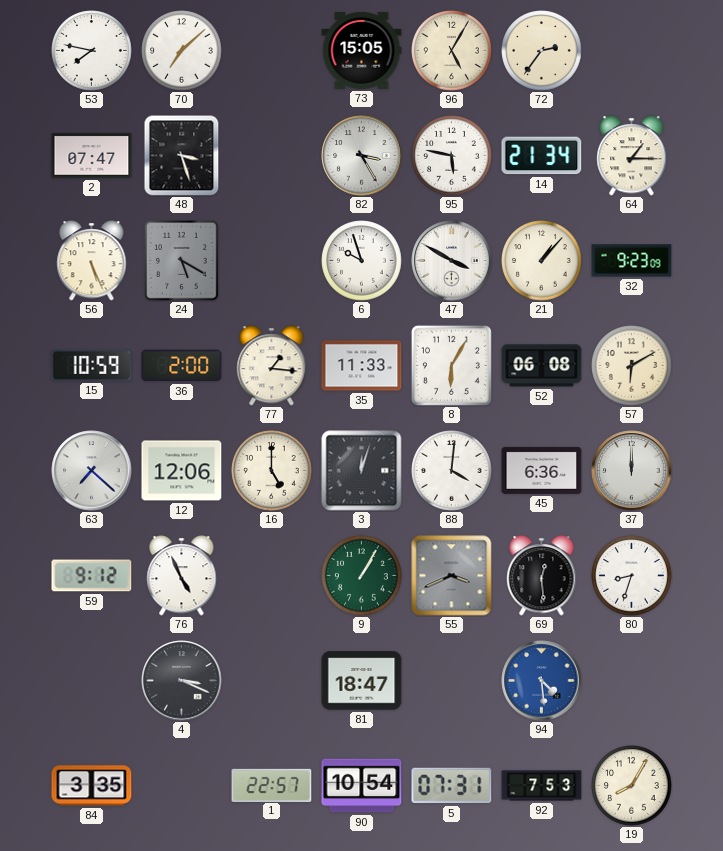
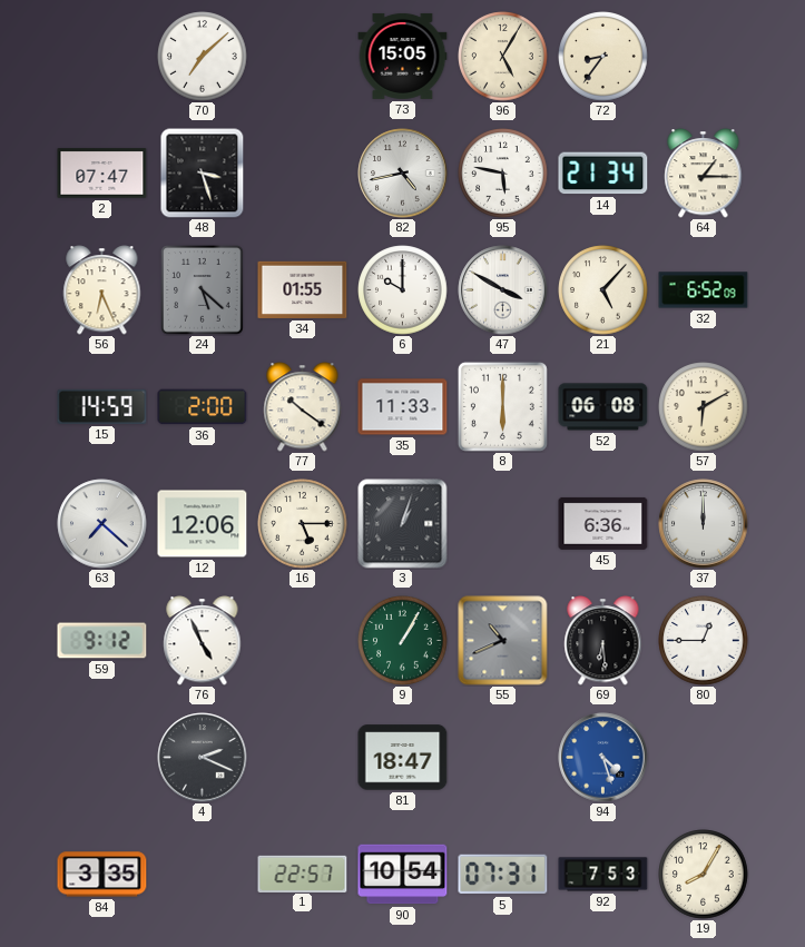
53: 7:47 -> none (92, 51)
72: 2:36 -> 8:36 (603, 57)
82: 3:25 -> 4:43 (403, 174)
56: 5:26 -> 6:26 (102, 290)
24: 5:20 -> 5:22 (203, 290)
34: none -> 01:55 (303, 289)
6: 9:57 -> 10:00 (403, 290)
21: 1:07 -> 5:07 (603, 290)
32: 9:23 -> 6:52 (704, 290)
15: 10:59 -> 14:59 (102, 406)
77: 1:16 -> 10:21 (303, 407)
8: 6:05 -> 6:00 (502, 406)
16: 5:00 -> 5:15 (303, 524)
3: 12:03 -> 1:03 (403, 524)
88: 4:01 -> none (452, 471)
55: 3:41 -> 10:41 (503, 641)
69: 12:29 -> 6:29 (603, 641)
80: 8:33 -> 12:45 (704, 641)
4: 3:19 -> 2:19 (203, 758)
94: 4:29 -> 4:27 (603, 758)
